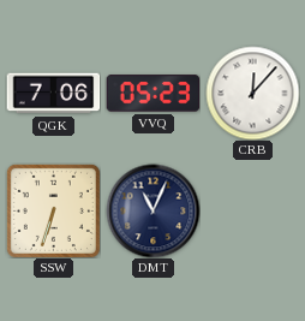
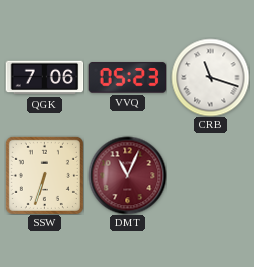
CRB: 12:07 -> 11:18 (210, 77)
DMT dial: navy -> burgundy (127, 175)
